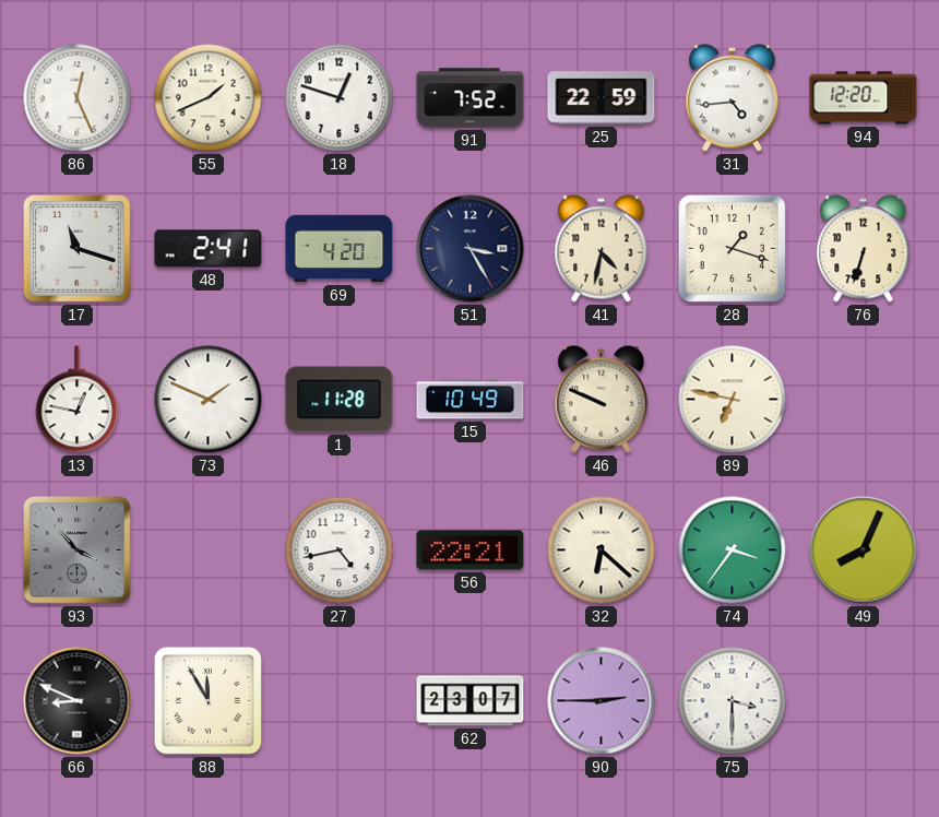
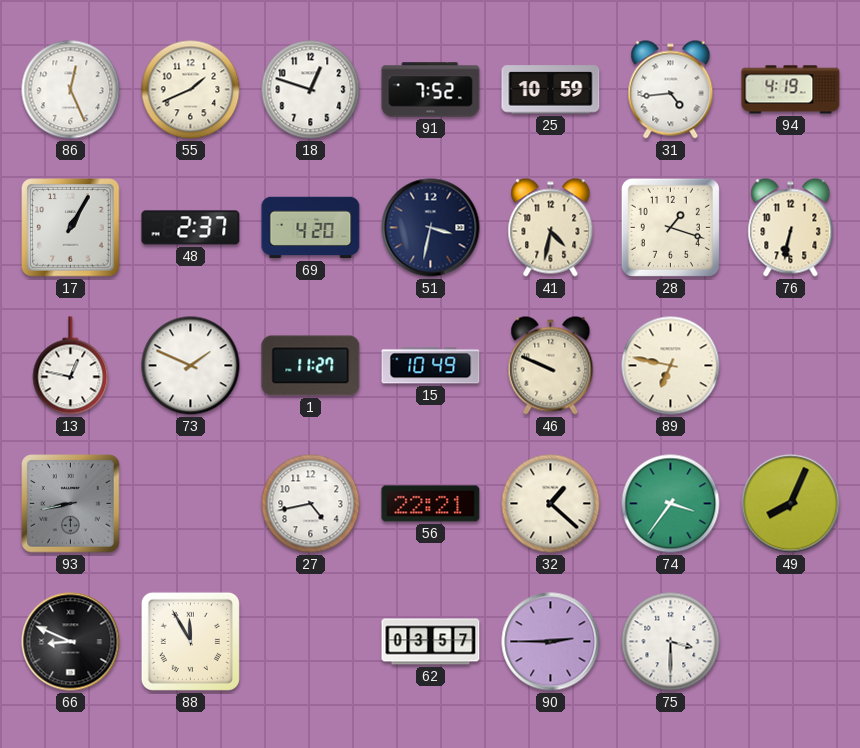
25: 22:59 -> 10:59 (551, 90)
94: 12:20 -> 4:19 (791, 90)
17: 11:18 -> 1:05 (71, 228)
48: 2:41 -> 2:37 (191, 228)
51: 3:25 -> 3:32 (431, 228)
76: 6:33 -> 6:32 (791, 228)
1: 11:28 -> 11:27 (311, 366)
93: 3:53 -> 8:43 (71, 504)
32: 6:22 -> 1:22 (551, 504)
62: 23:07 -> 03:57 (431, 642)
